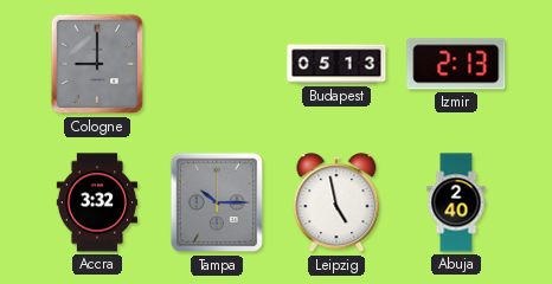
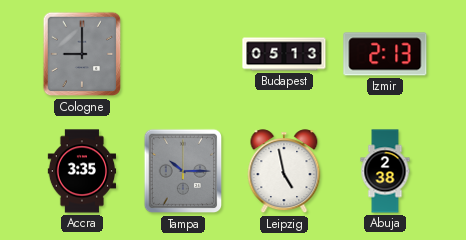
Accra: 3:32 -> 3:35 (82, 171)
Abuja: 2:40 -> 2:38 (385, 171)
